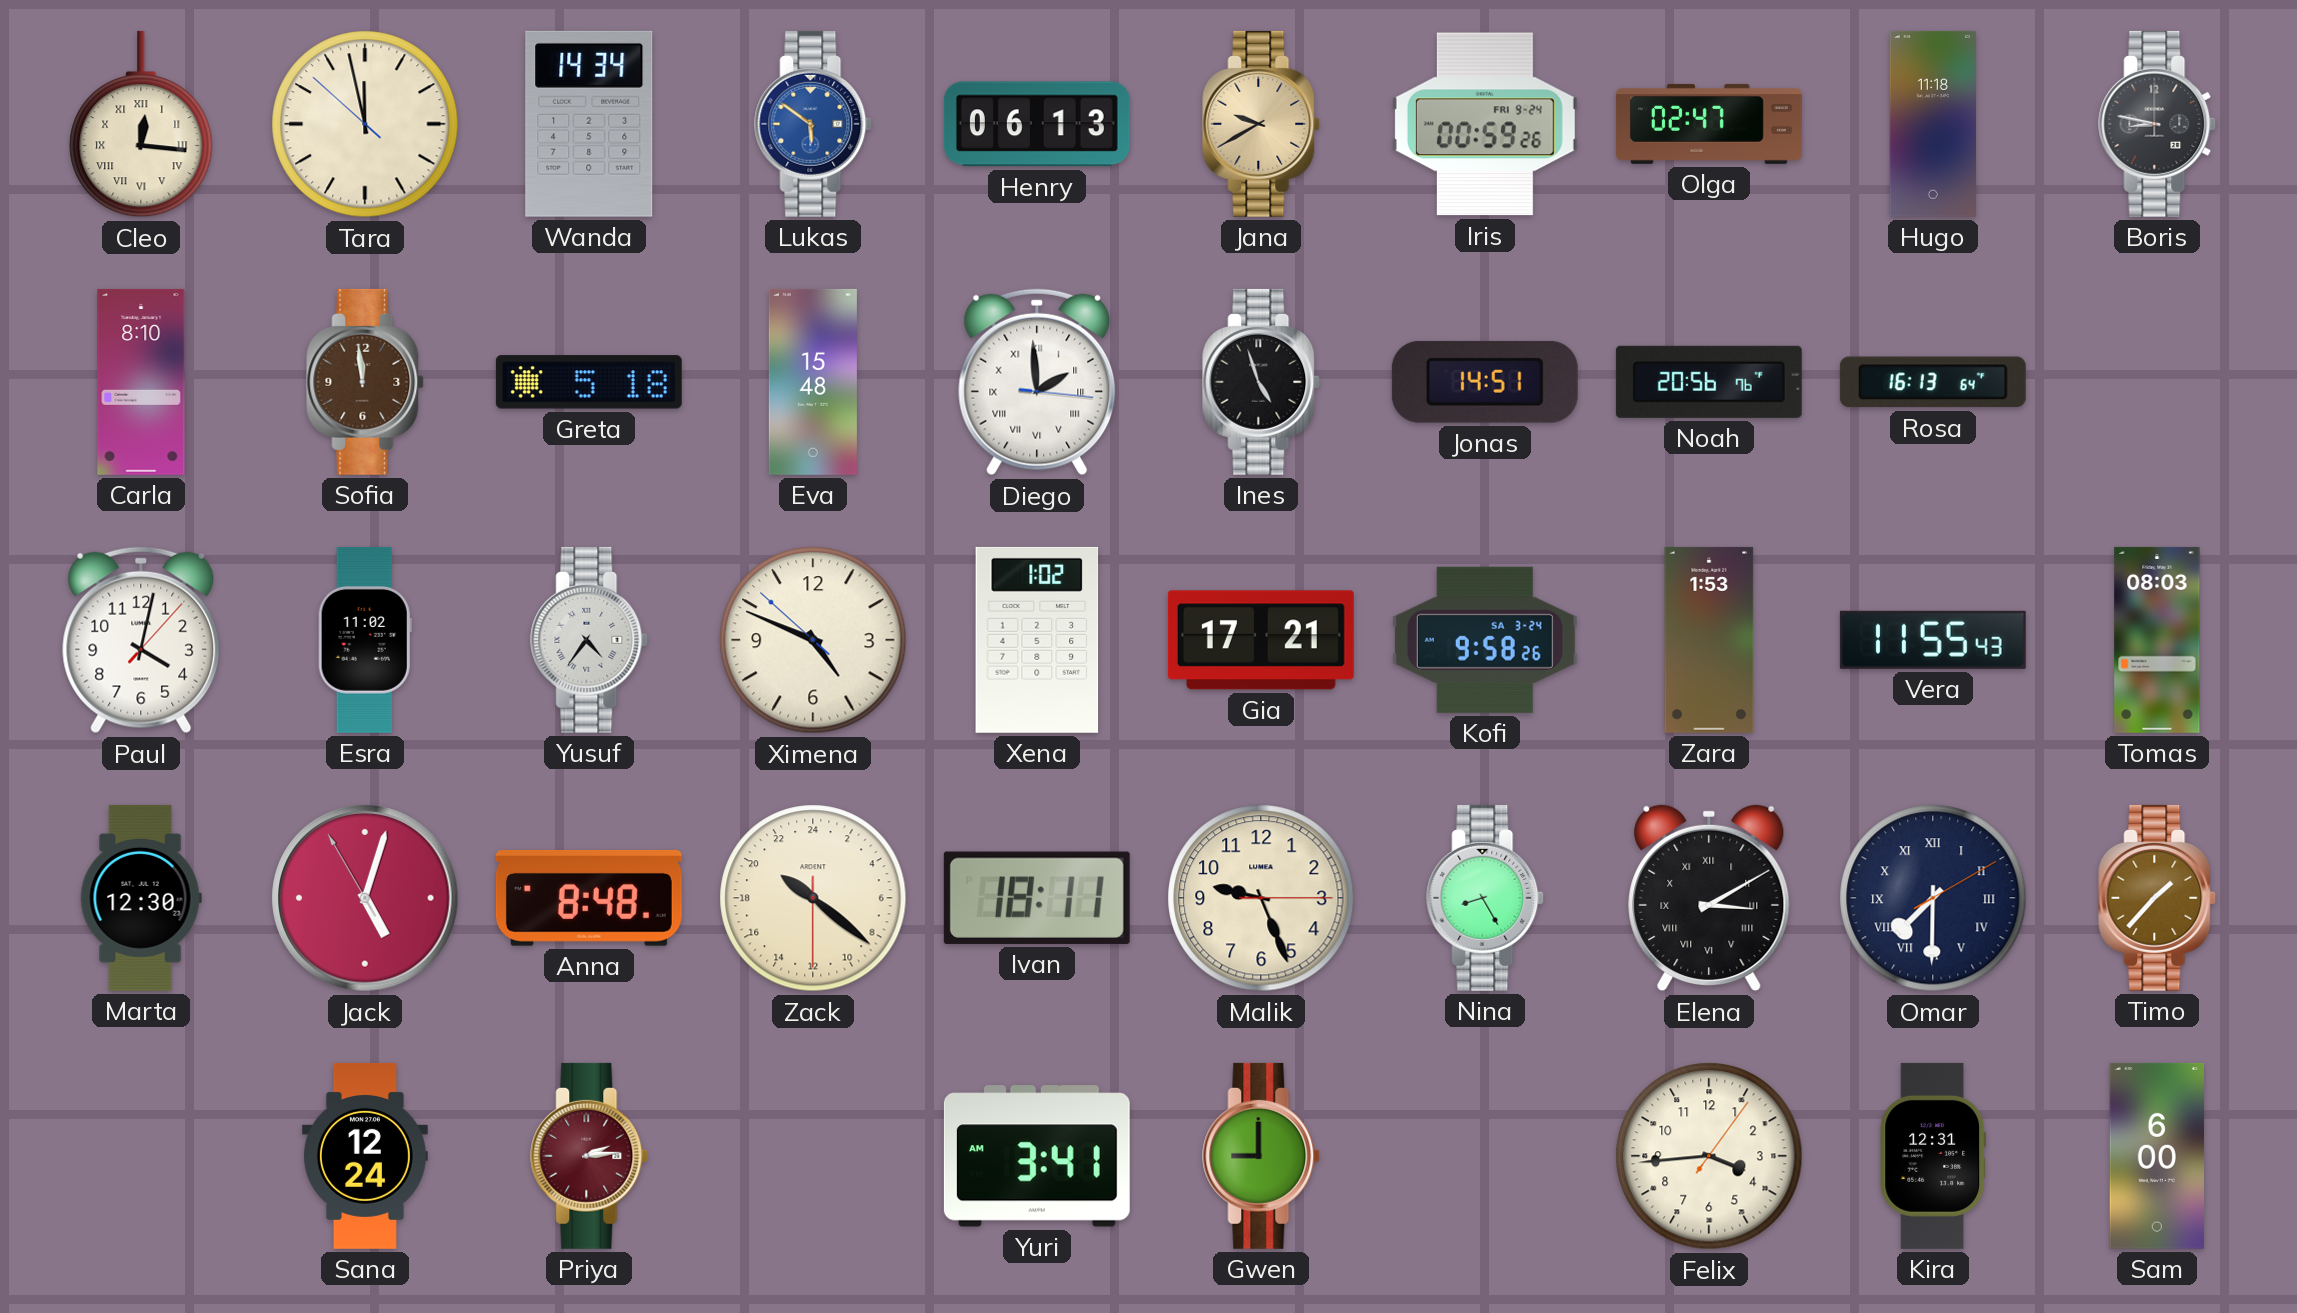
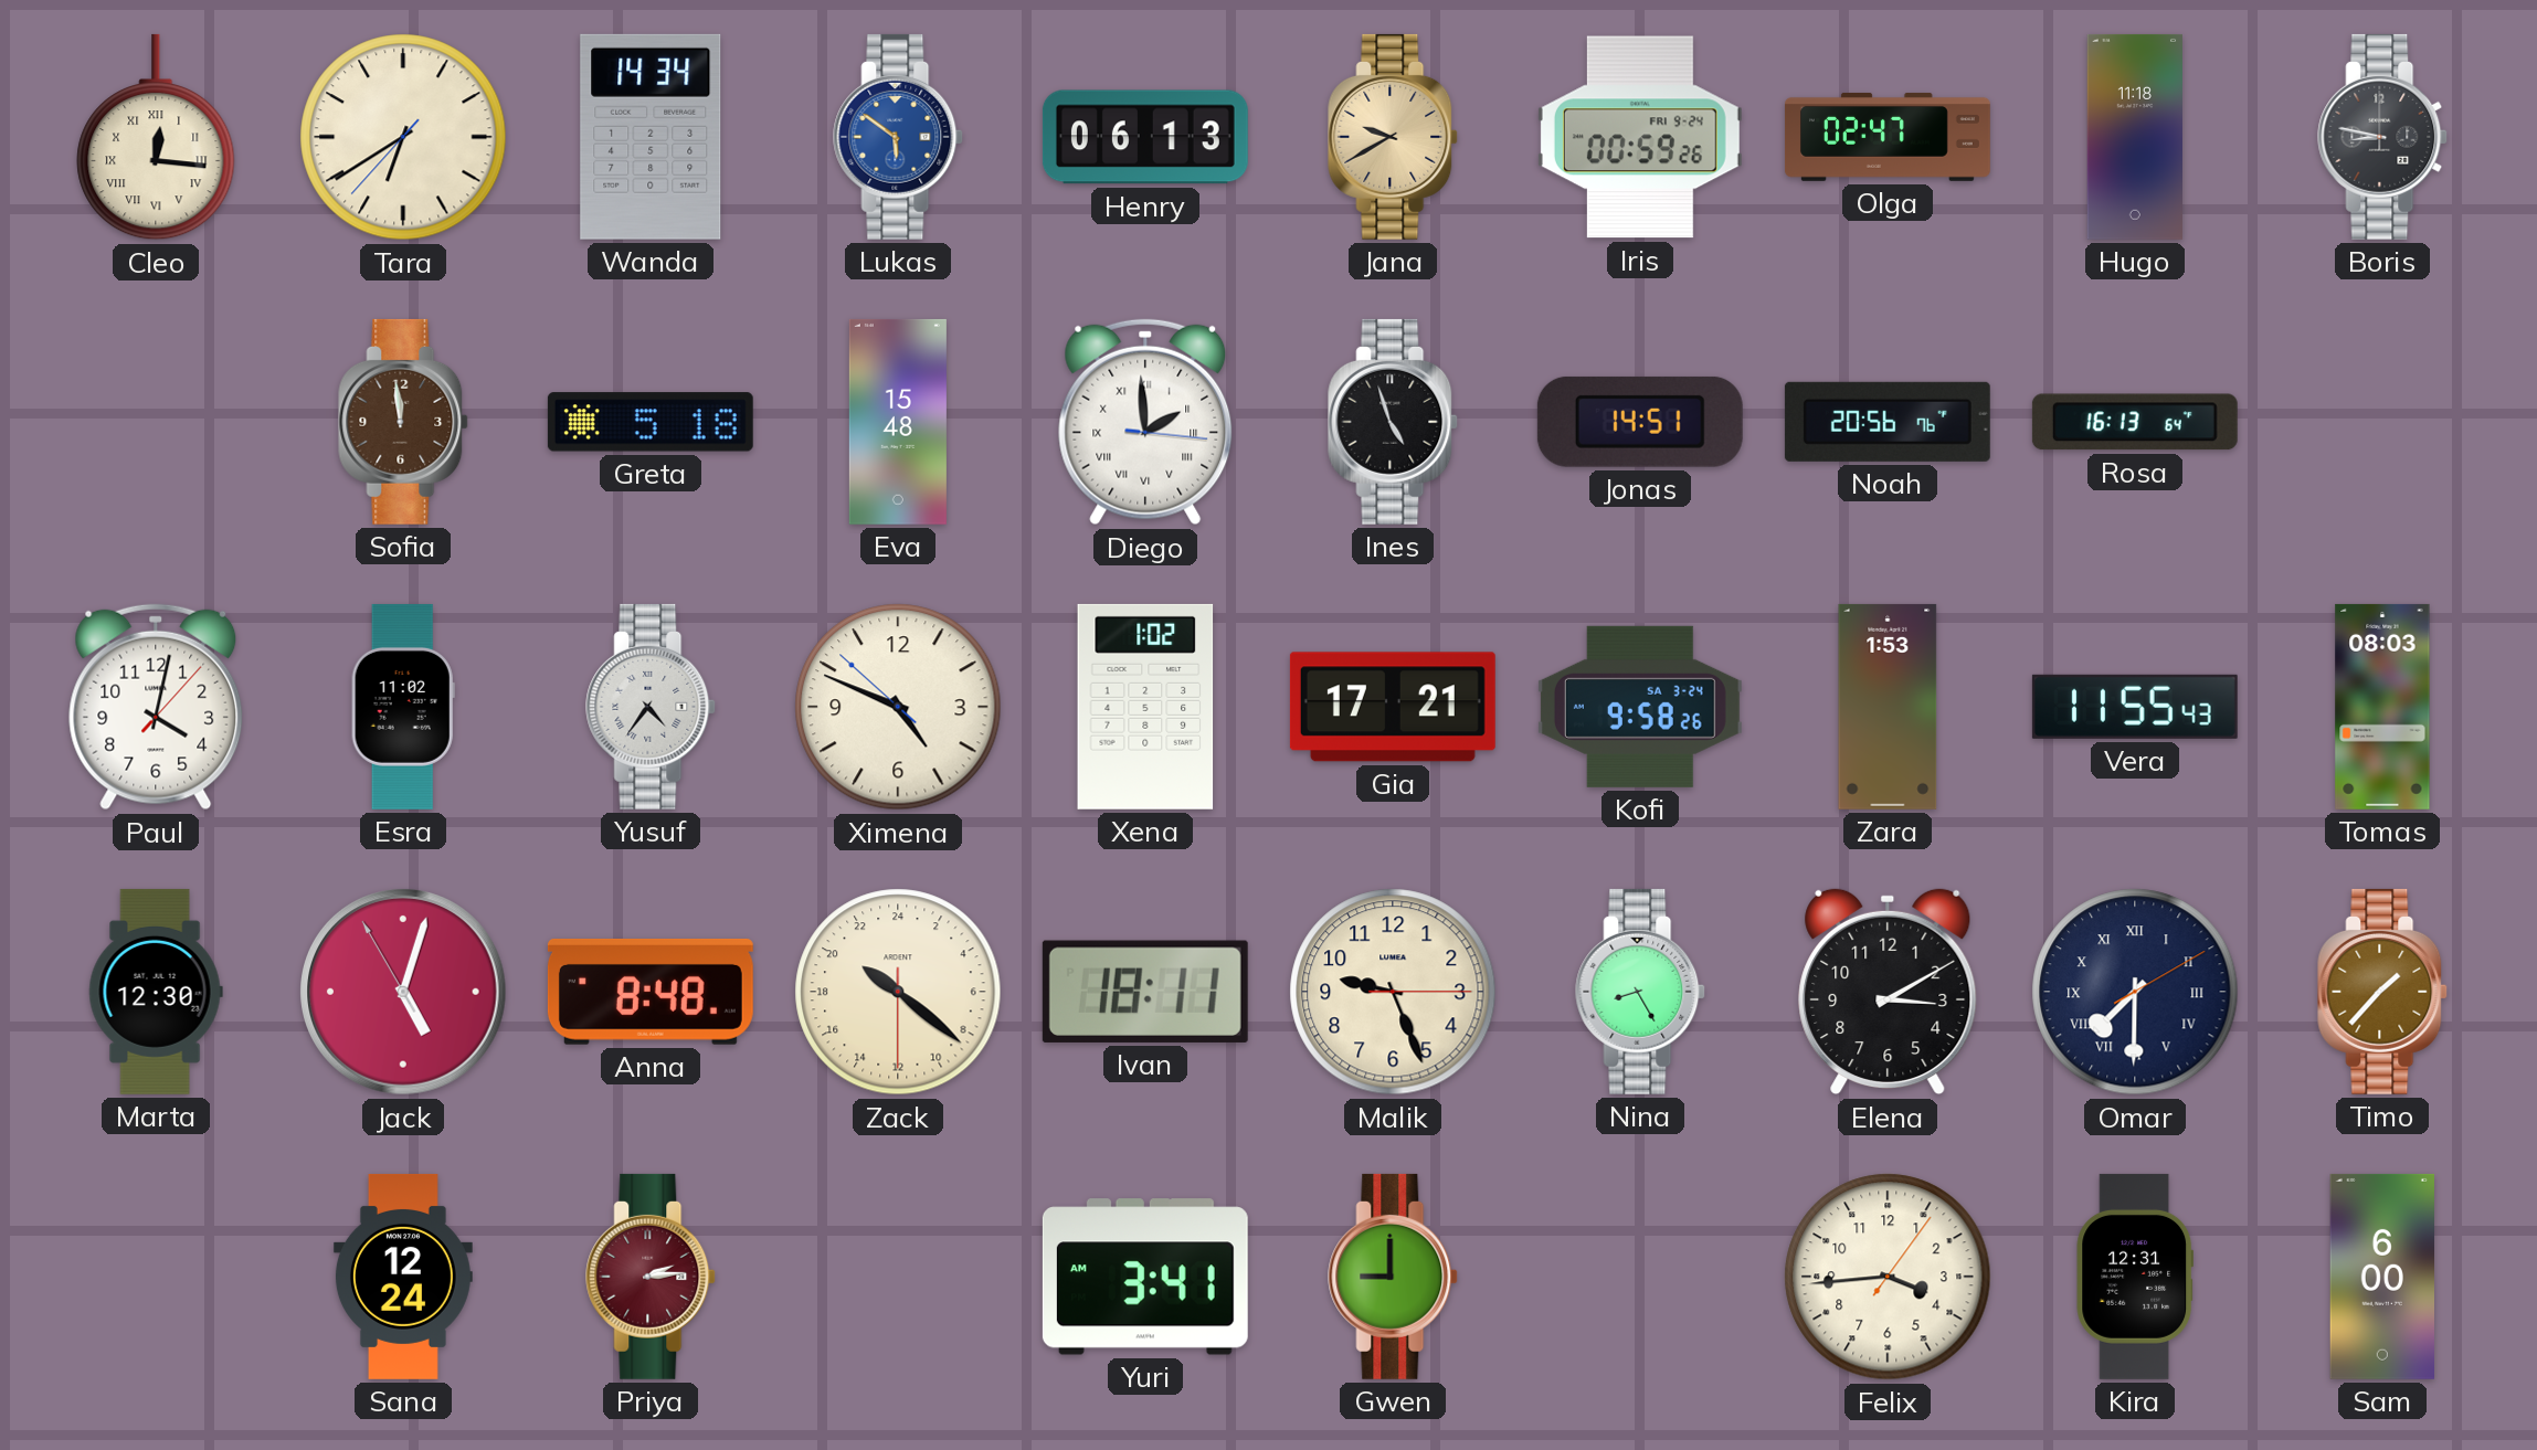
Tara: 11:57 -> 6:39 (403, 137)
Carla: 8:10 -> none (141, 382)
Elena numerals: Roman -> Arabic (1888, 992)
